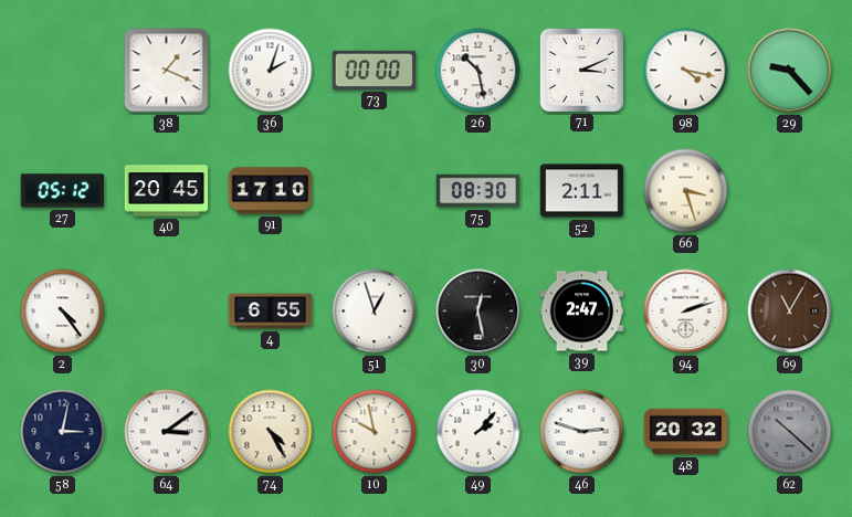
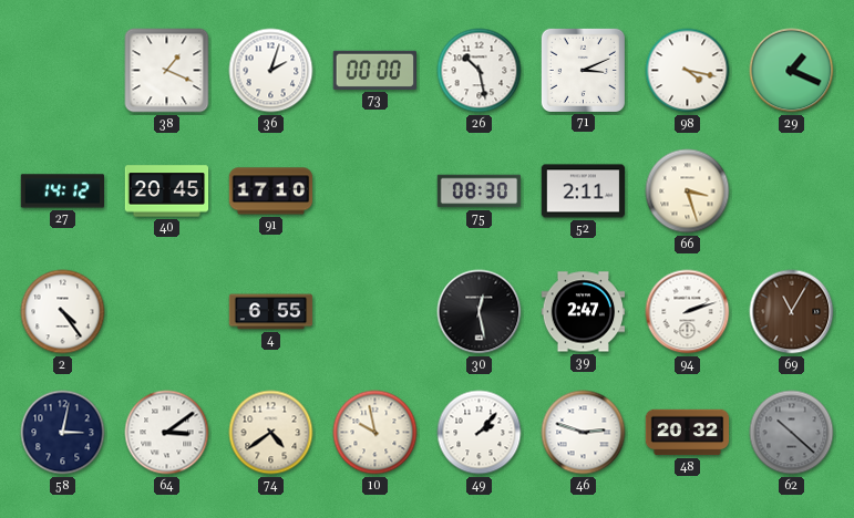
29: 9:23 -> 1:19 (792, 71)
27: 05:12 -> 14:12 (62, 191)
51: 12:57 -> none (375, 312)
74: 4:25 -> 4:39 (271, 433)
